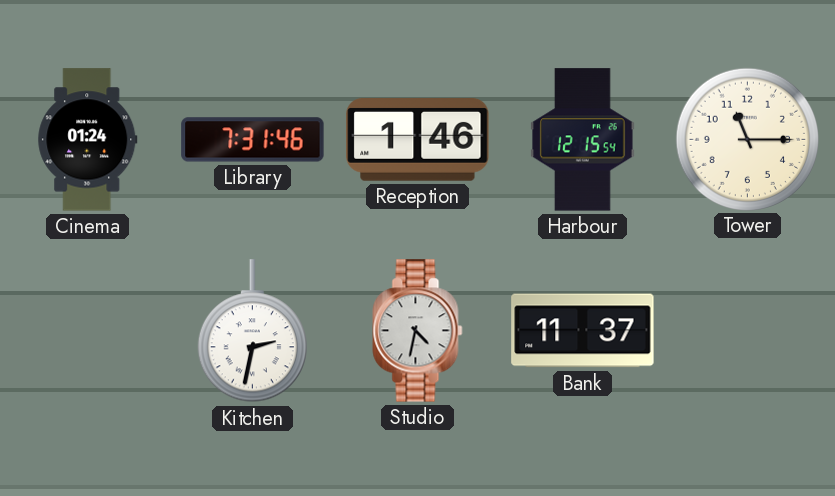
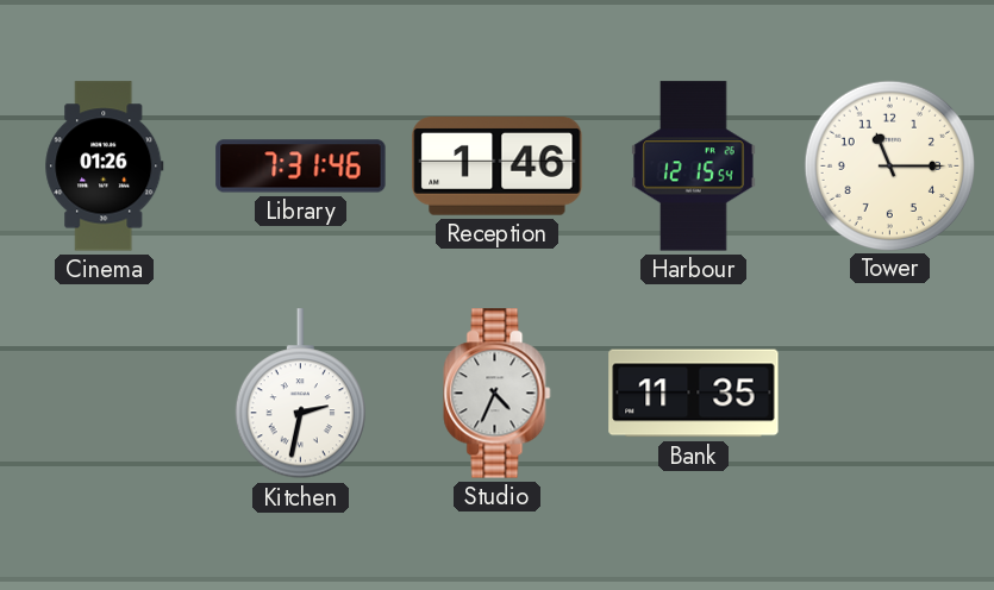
Cinema: 01:24 -> 01:26 (105, 167)
Studio: 4:32 -> 4:34 (498, 394)
Bank: 11:37 -> 11:35 (694, 394)
